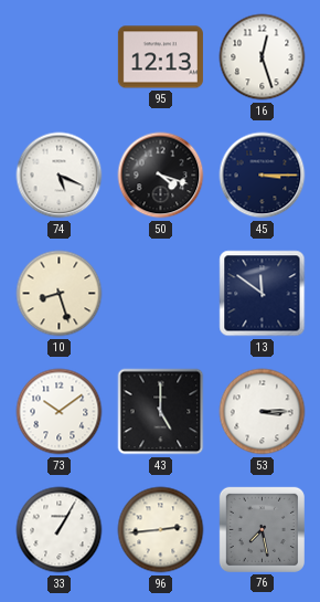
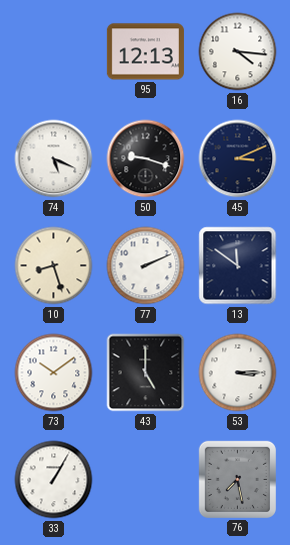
16: 12:27 -> 4:16 (238, 52)
50: 4:18 -> 9:18 (146, 159)
45: 3:15 -> 3:11 (238, 159)
77: none -> 2:11 (146, 266)
96: 2:44 -> none (161, 530)
